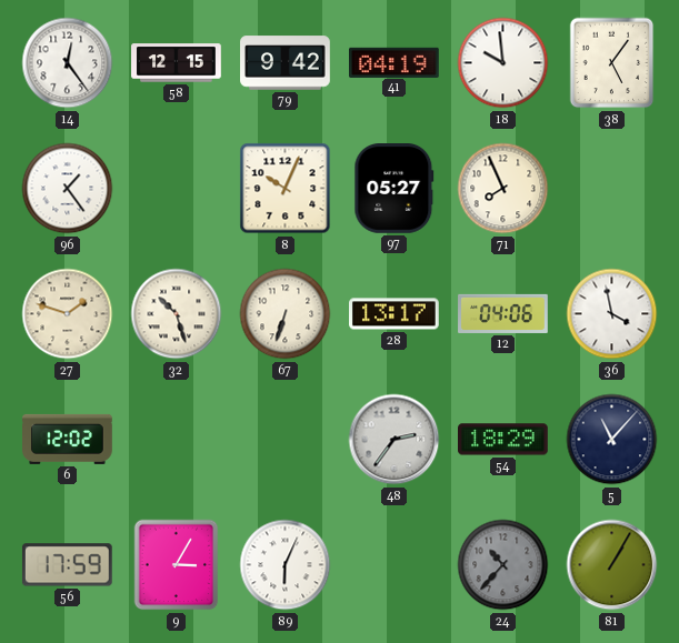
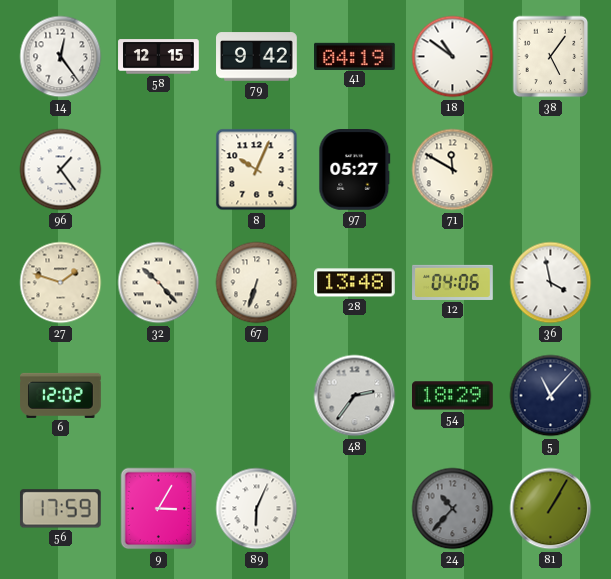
18: 9:59 -> 10:51 (453, 57)
71: 7:56 -> 11:50 (453, 170)
32: 10:27 -> 10:23 (159, 283)
28: 13:17 -> 13:48 (355, 283)
